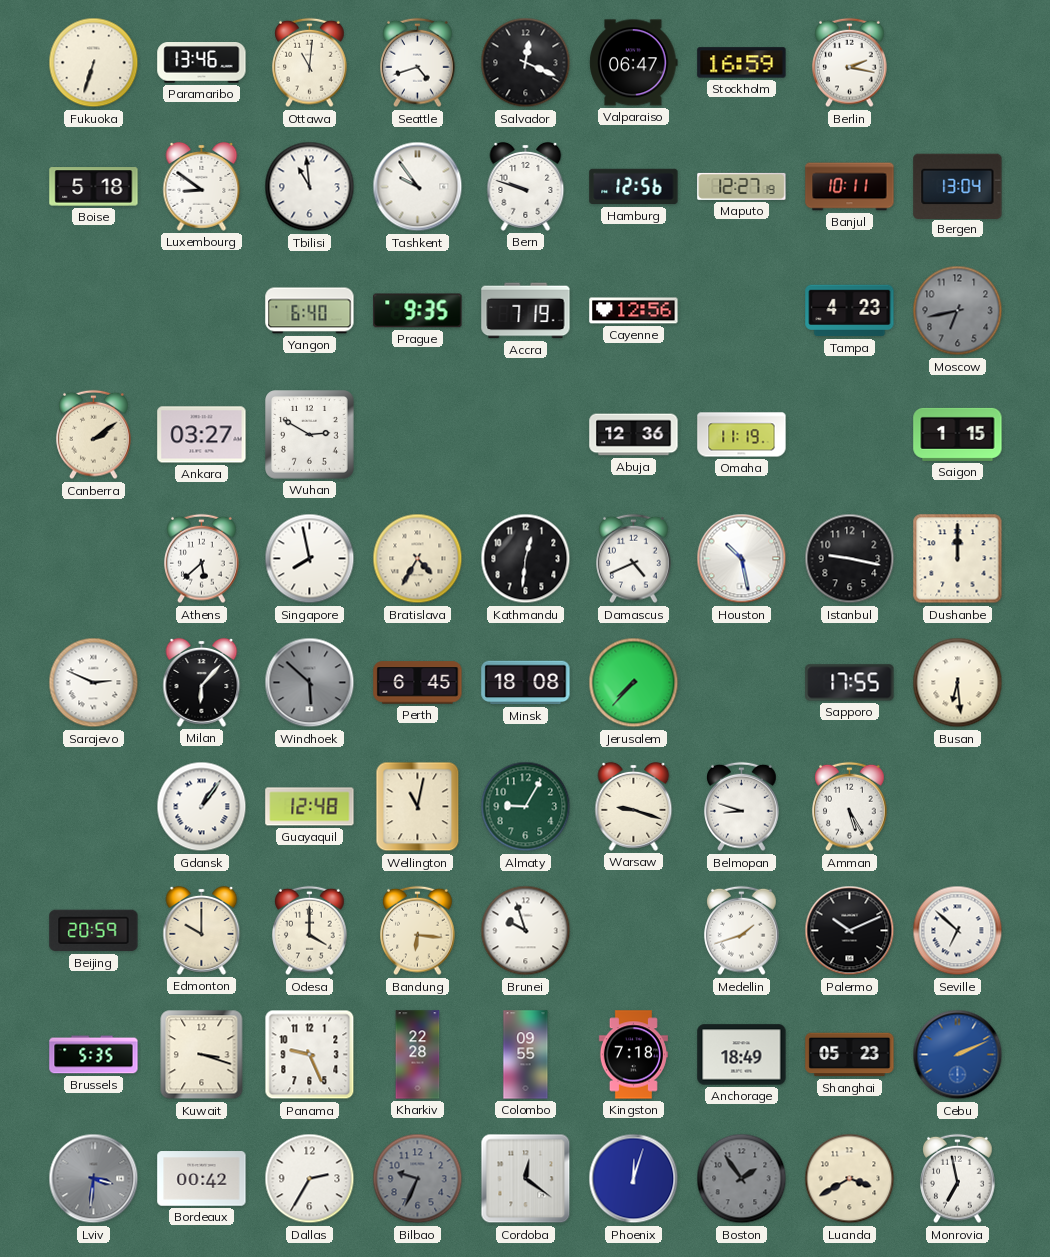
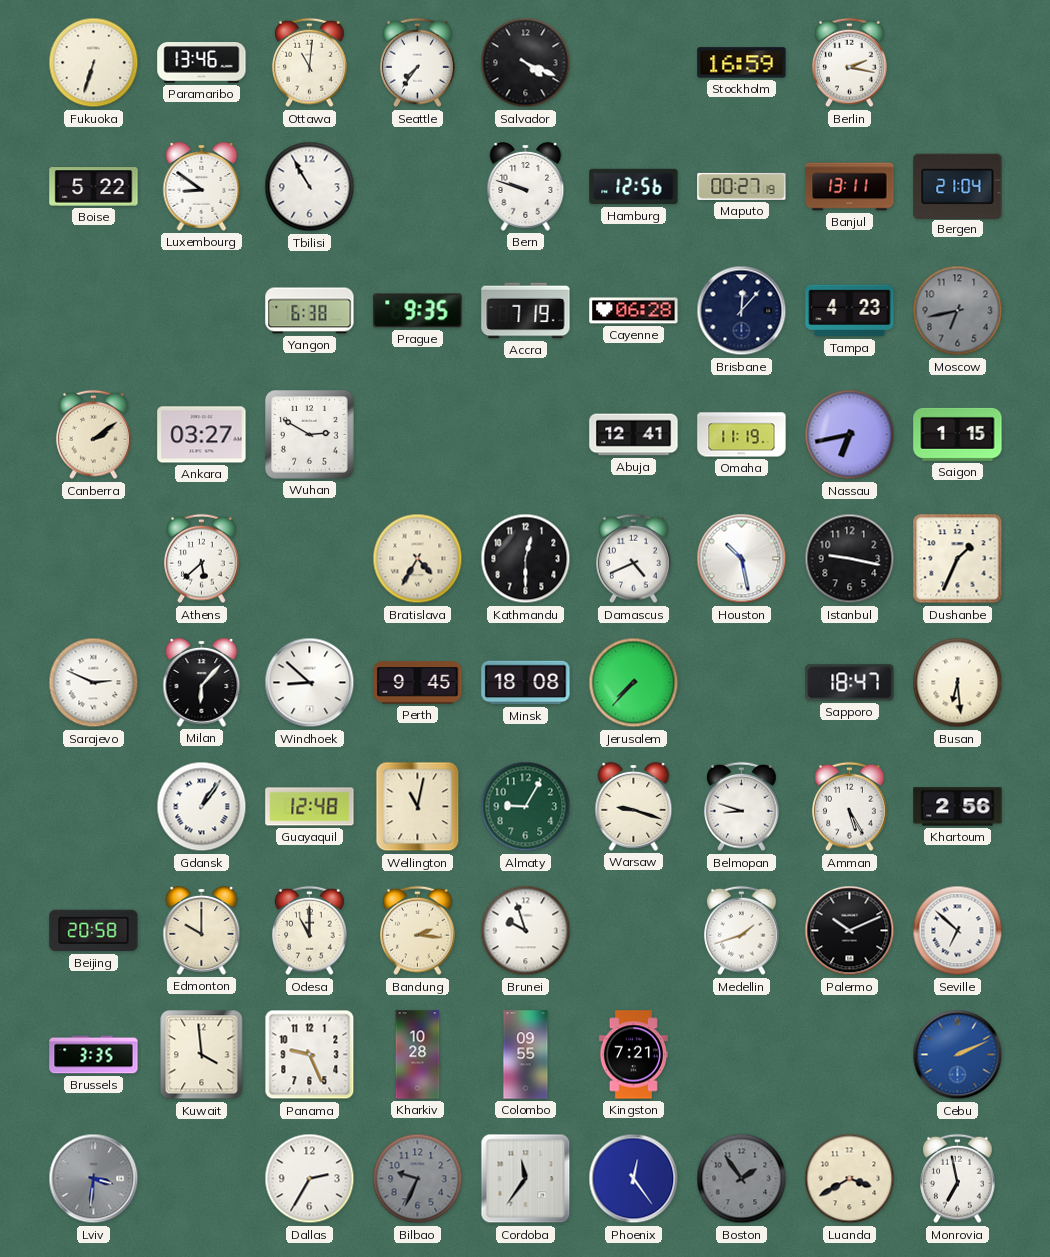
Seattle: 4:42 -> 7:36 (418, 63)
Salvador: 12:19 -> 4:19 (526, 63)
Valparaiso: 06:47 -> none (634, 63)
Boise: 5:18 -> 5:22 (94, 187)
Tbilisi: 10:59 -> 10:55 (310, 187)
Tashkent: 9:54 -> none (418, 187)
Maputo: 12:27 -> 00:27 (742, 186)
Banjul: 10:11 -> 13:11 (850, 187)
Bergen: 13:04 -> 21:04 (958, 186)
Yangon: 6:40 -> 6:38 (310, 311)
Cayenne: 12:56 -> 06:28 (634, 311)
Brisbane: none -> 12:07 (742, 311)
Abuja: 12:36 -> 12:41 (634, 435)
Nassau: none -> 6:43 (850, 435)
Singapore: 7:58 -> none (310, 559)
Kathmandu: 12:31 -> 12:30 (526, 559)
Dushanbe: 12:00 -> 1:34 (958, 559)
Windhoek: 5:52 -> 8:52 (310, 683)
Windhoek dial: grey -> white (310, 683)
Perth: 6:45 -> 9:45 (418, 683)
Sapporo: 17:55 -> 18:47 (850, 683)
Khartoum: none -> 2:56 (958, 807)
Beijing: 20:59 -> 20:58 (94, 931)
Odesa: 4:00 -> 11:00 (310, 931)
Bandung: 6:16 -> 2:16 (418, 931)
Brussels: 5:35 -> 3:35 (94, 1055)
Kuwait: 3:18 -> 3:59 (202, 1055)
Kharkiv: 22:28 -> 10:28 (418, 1055)
Kingston: 7:18 -> 7:21 (633, 1055)
Anchorage: 18:49 -> none (742, 1055)
Shanghai: 05:23 -> none (850, 1055)
Bordeaux: 00:42 -> none (202, 1179)
Cordoba: 12:21 -> 11:36 (526, 1179)
Phoenix: 12:03 -> 12:24 (634, 1179)
